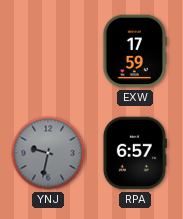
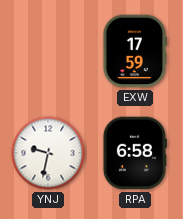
YNJ dial: grey -> white (48, 153)
RPA: 6:57 -> 6:58 (135, 153)
